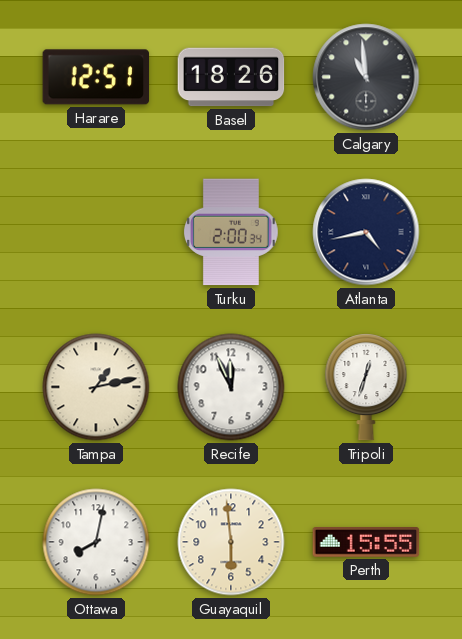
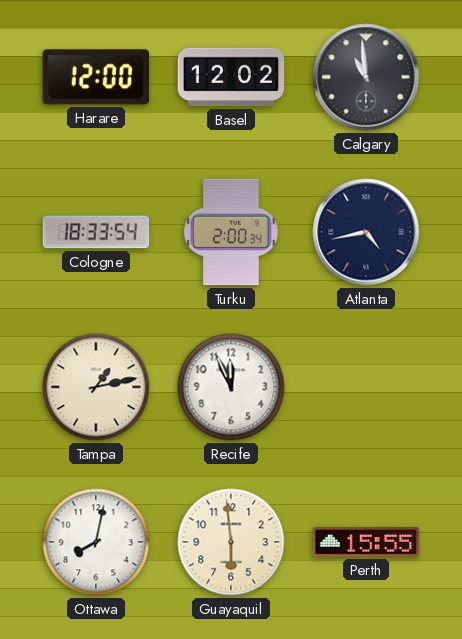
Harare: 12:51 -> 12:00 (96, 77)
Basel: 18:26 -> 12:02 (231, 77)
Cologne: none -> 18:33 (96, 232)
Tripoli: 12:33 -> none (366, 387)
